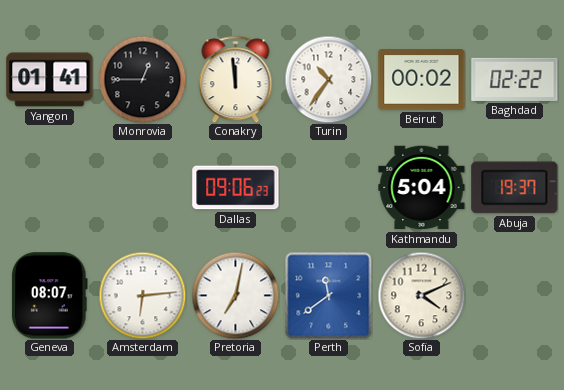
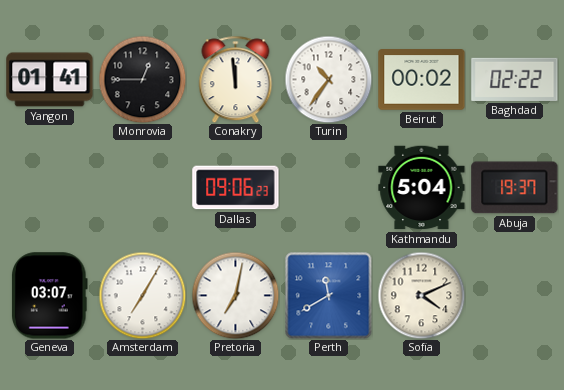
Geneva: 08:07 -> 03:07 (50, 296)
Amsterdam: 6:14 -> 7:05 (142, 295)
Perth: 11:39 -> 11:40 (328, 295)
